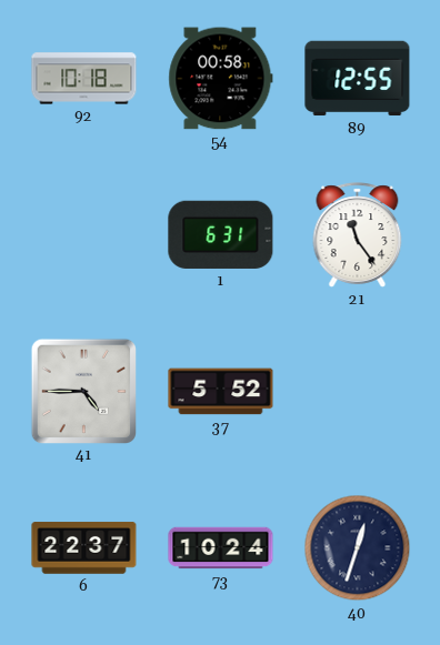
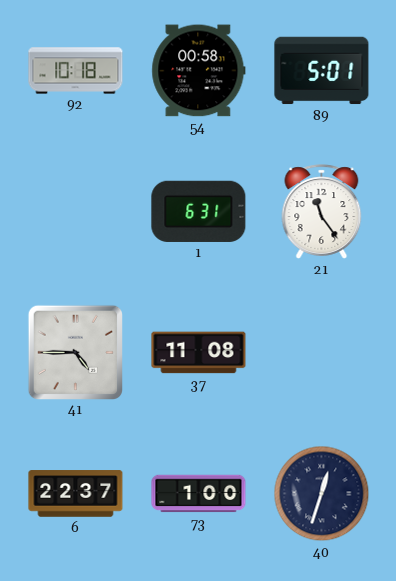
89: 12:55 -> 5:01 (322, 71)
37: 5:52 -> 11:08 (199, 353)
73: 10:24 -> 1:00 (199, 494)
